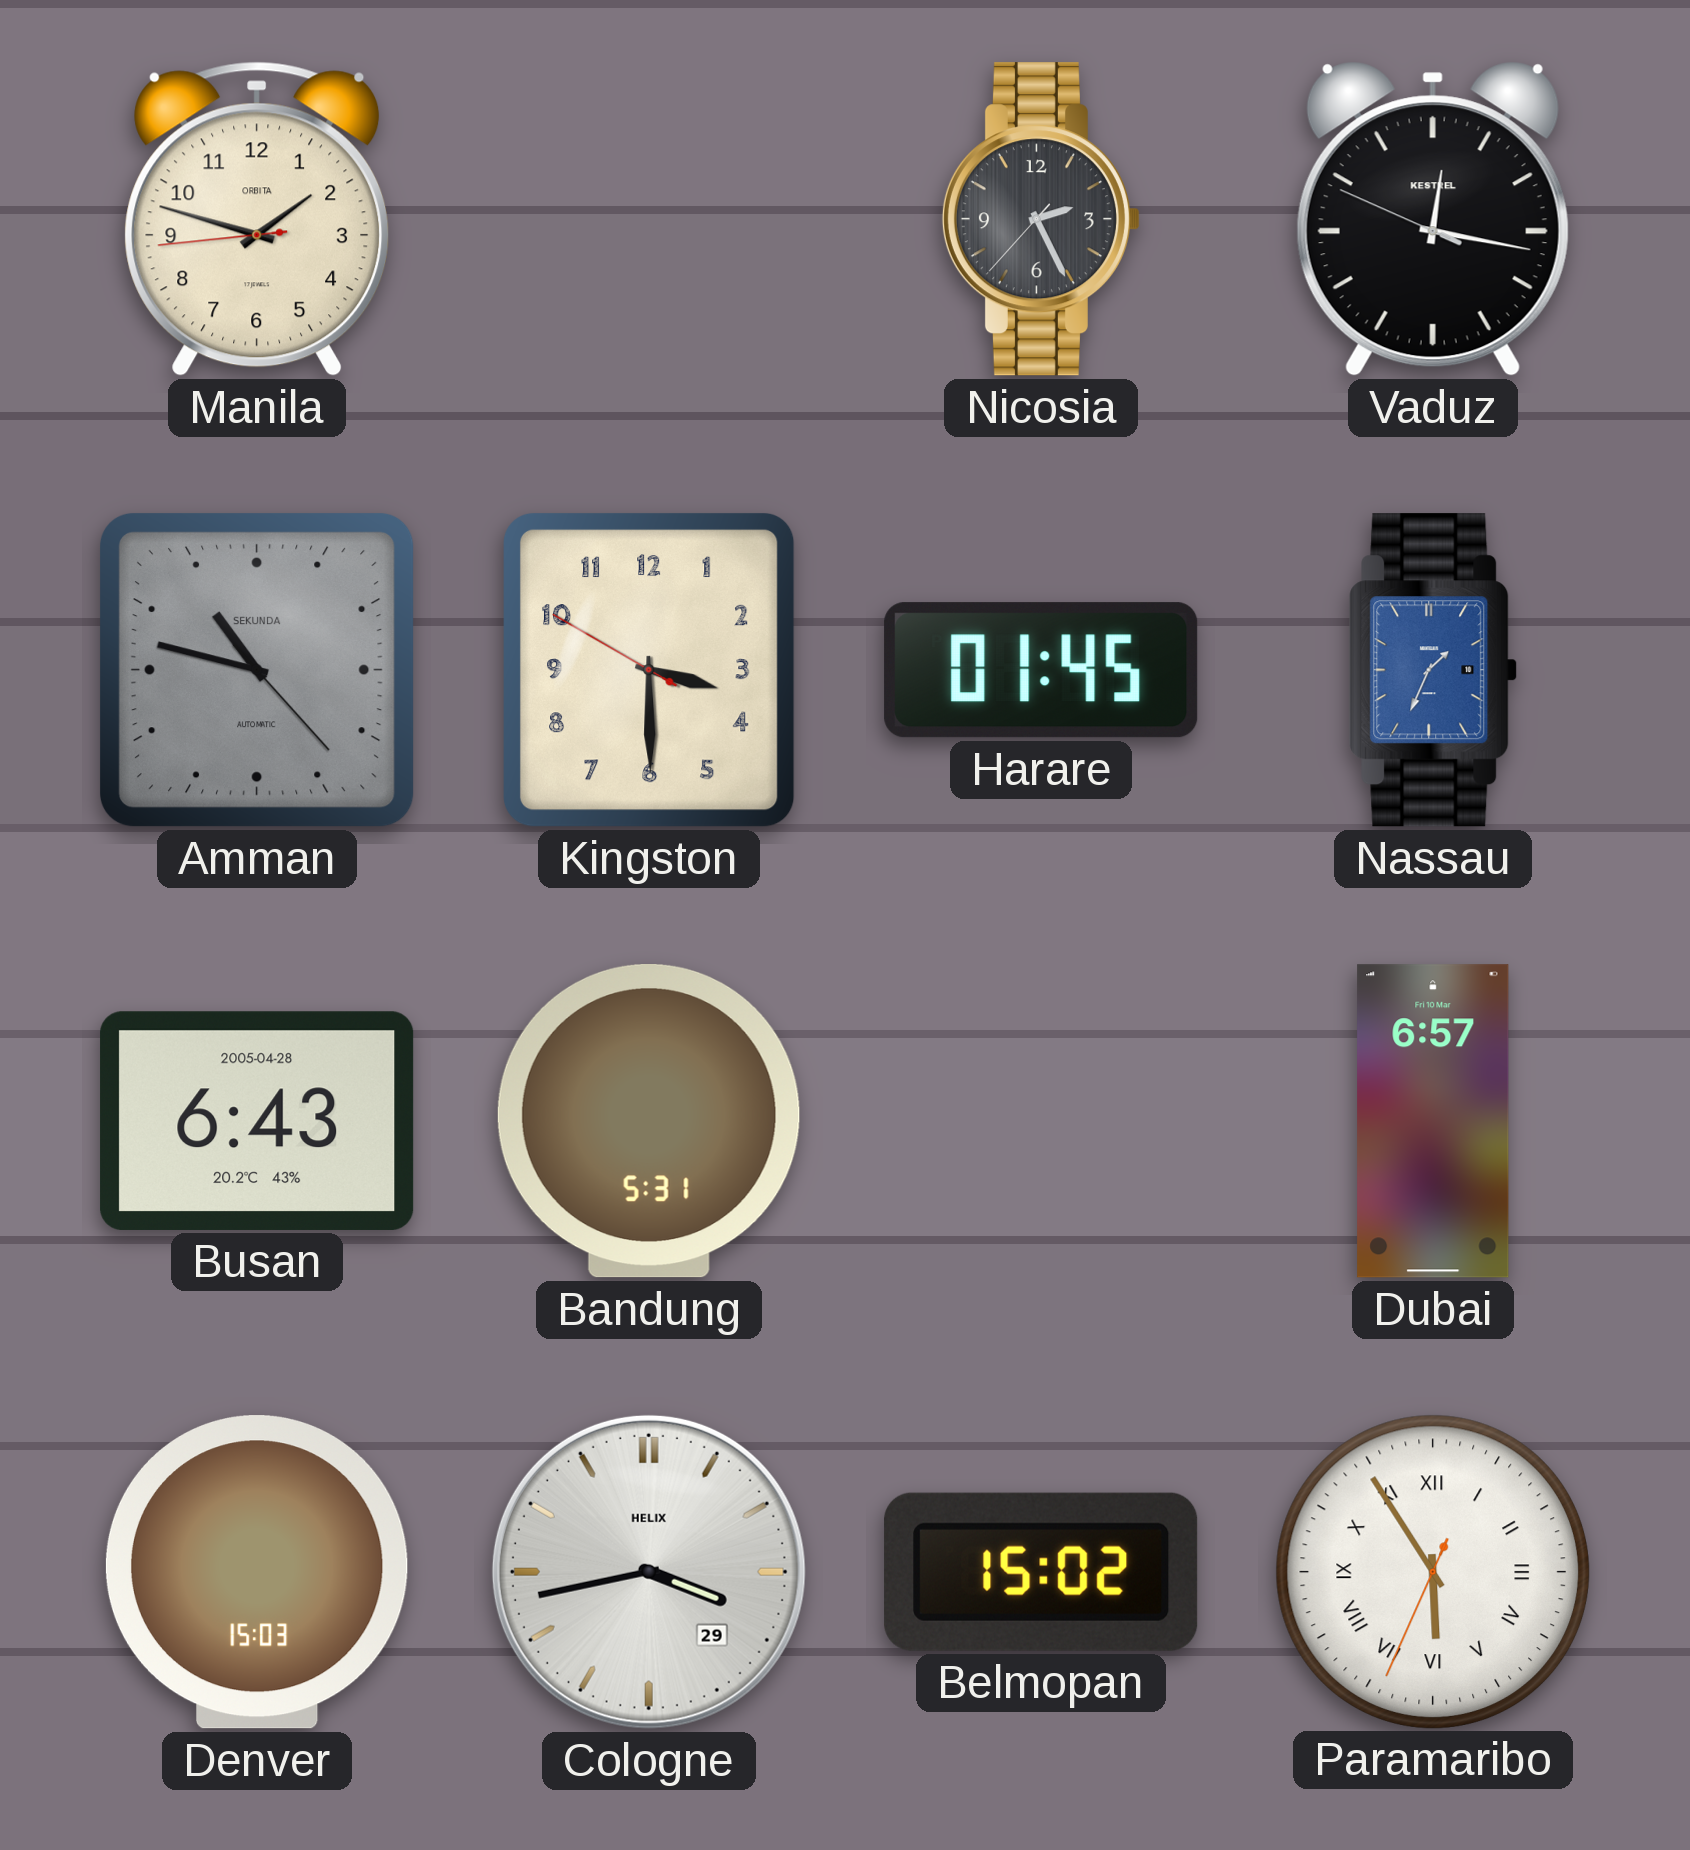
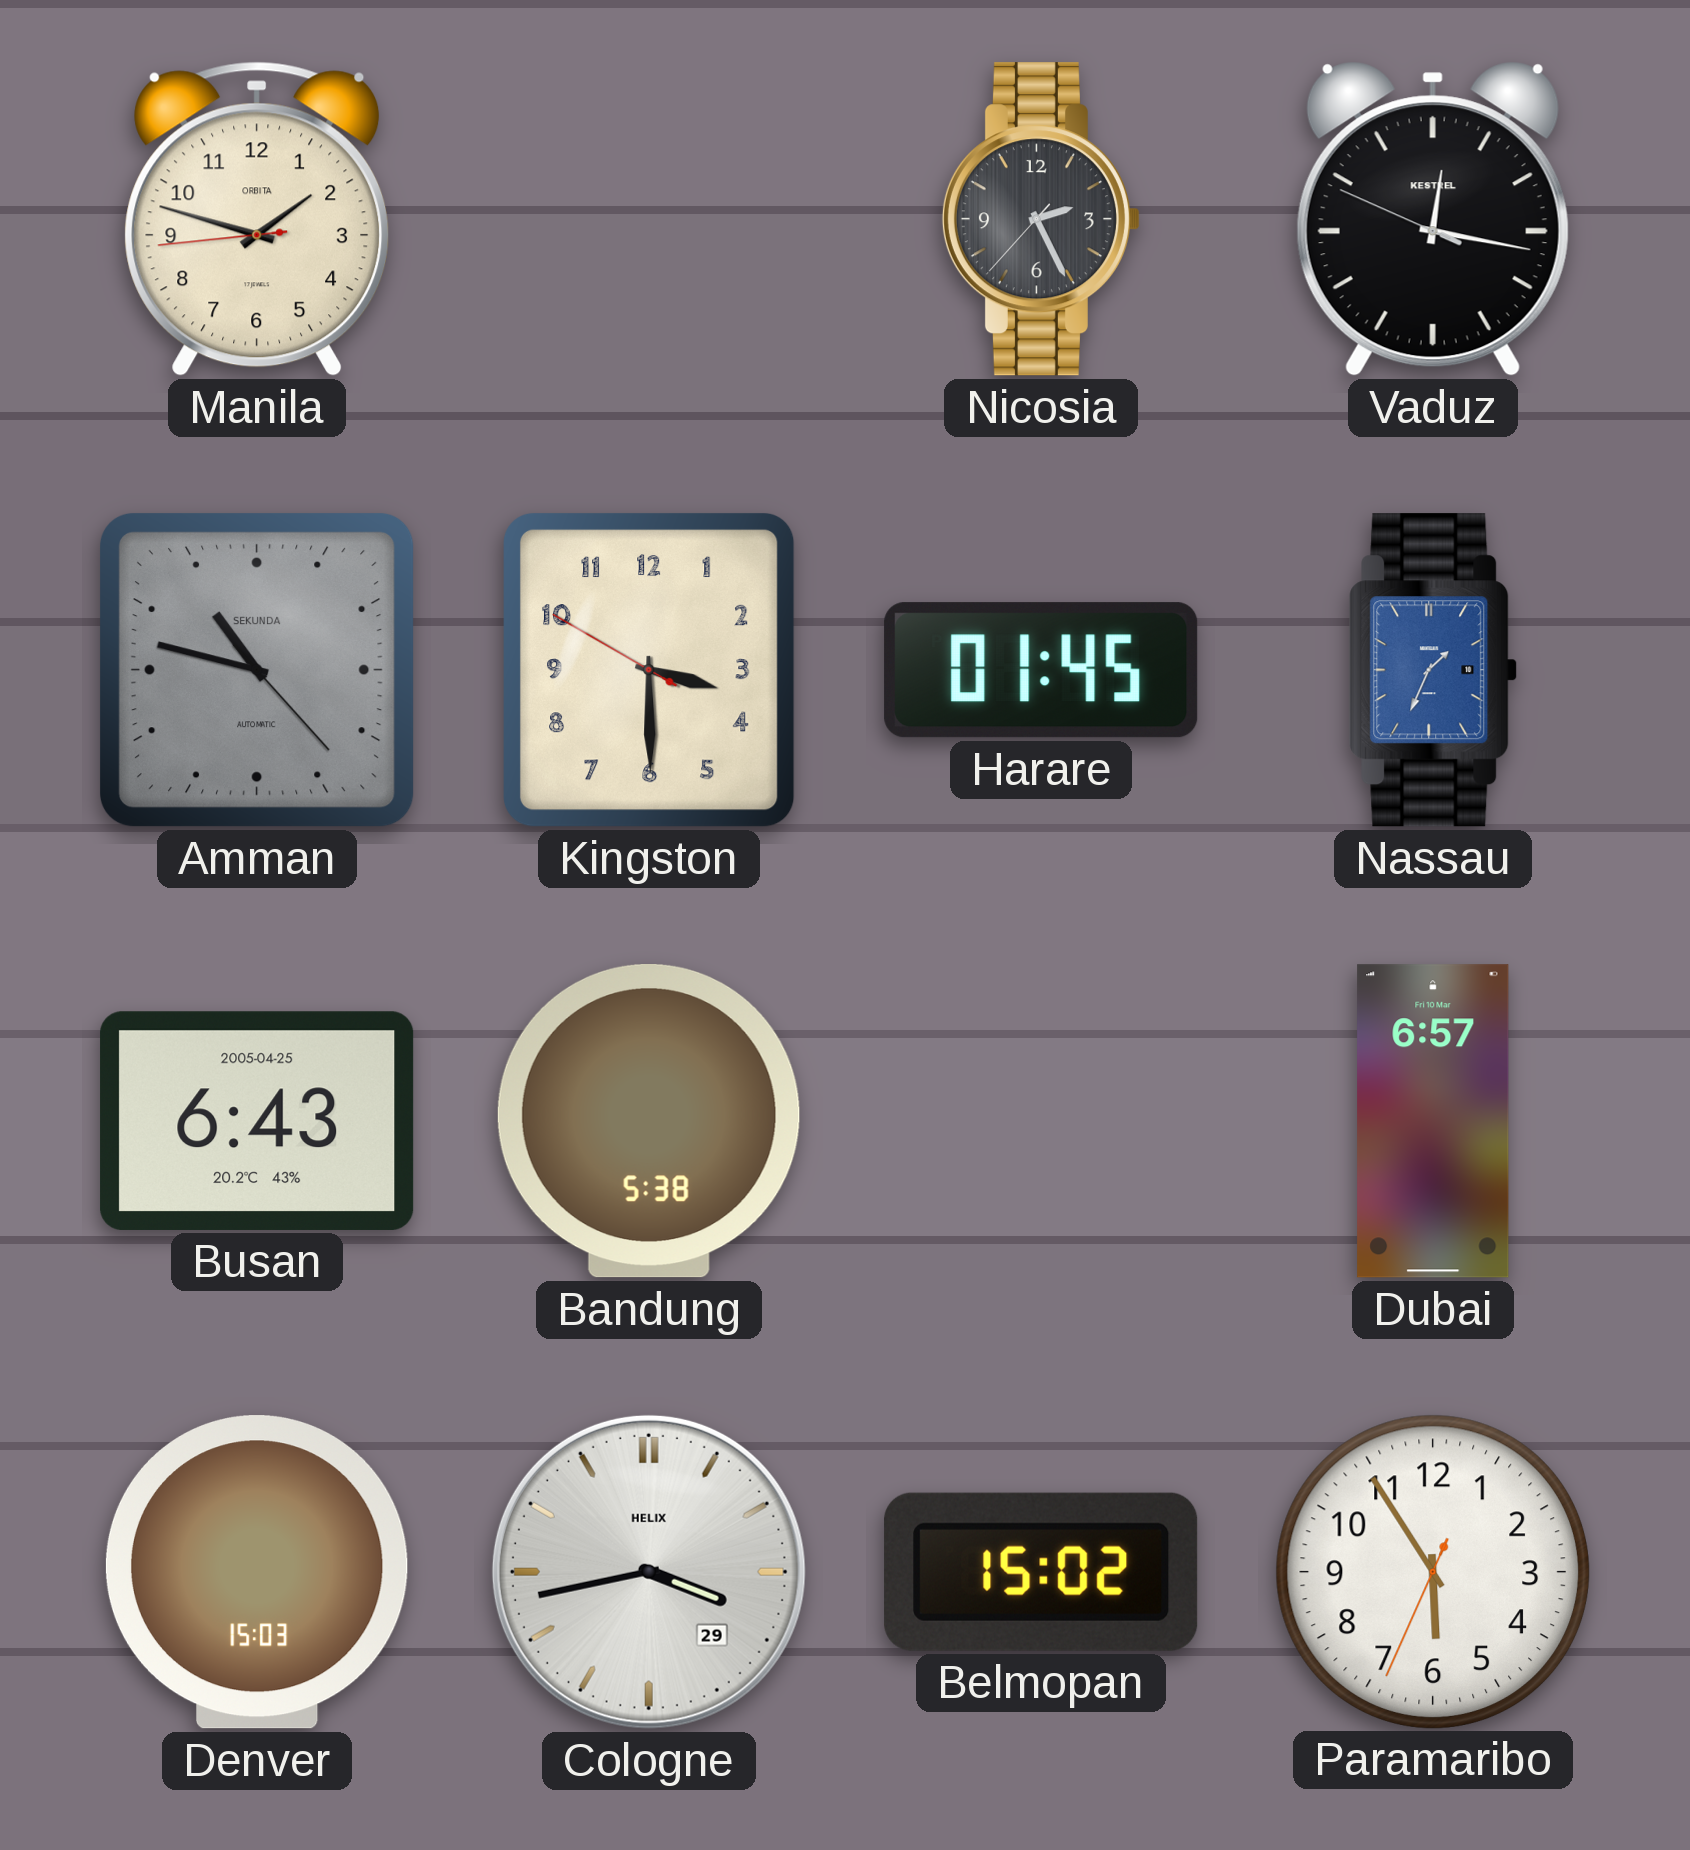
Busan date: 2005-04-28 -> 2005-04-25 (257, 1121)
Bandung: 5:31 -> 5:38 (649, 1122)
Paramaribo numerals: Roman -> Arabic (1432, 1571)
